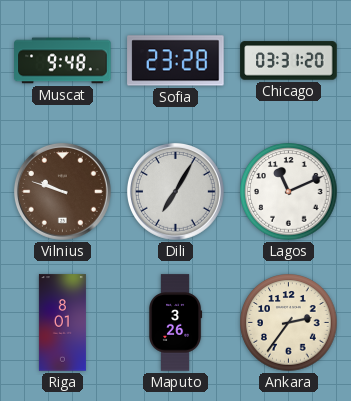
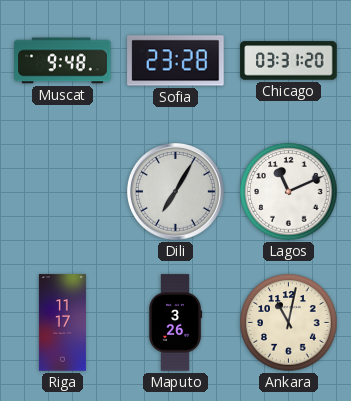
Vilnius: 9:48 -> none (62, 191)
Riga: 8:01 -> 11:17 (62, 323)
Ankara: 2:36 -> 11:02 (289, 323)
